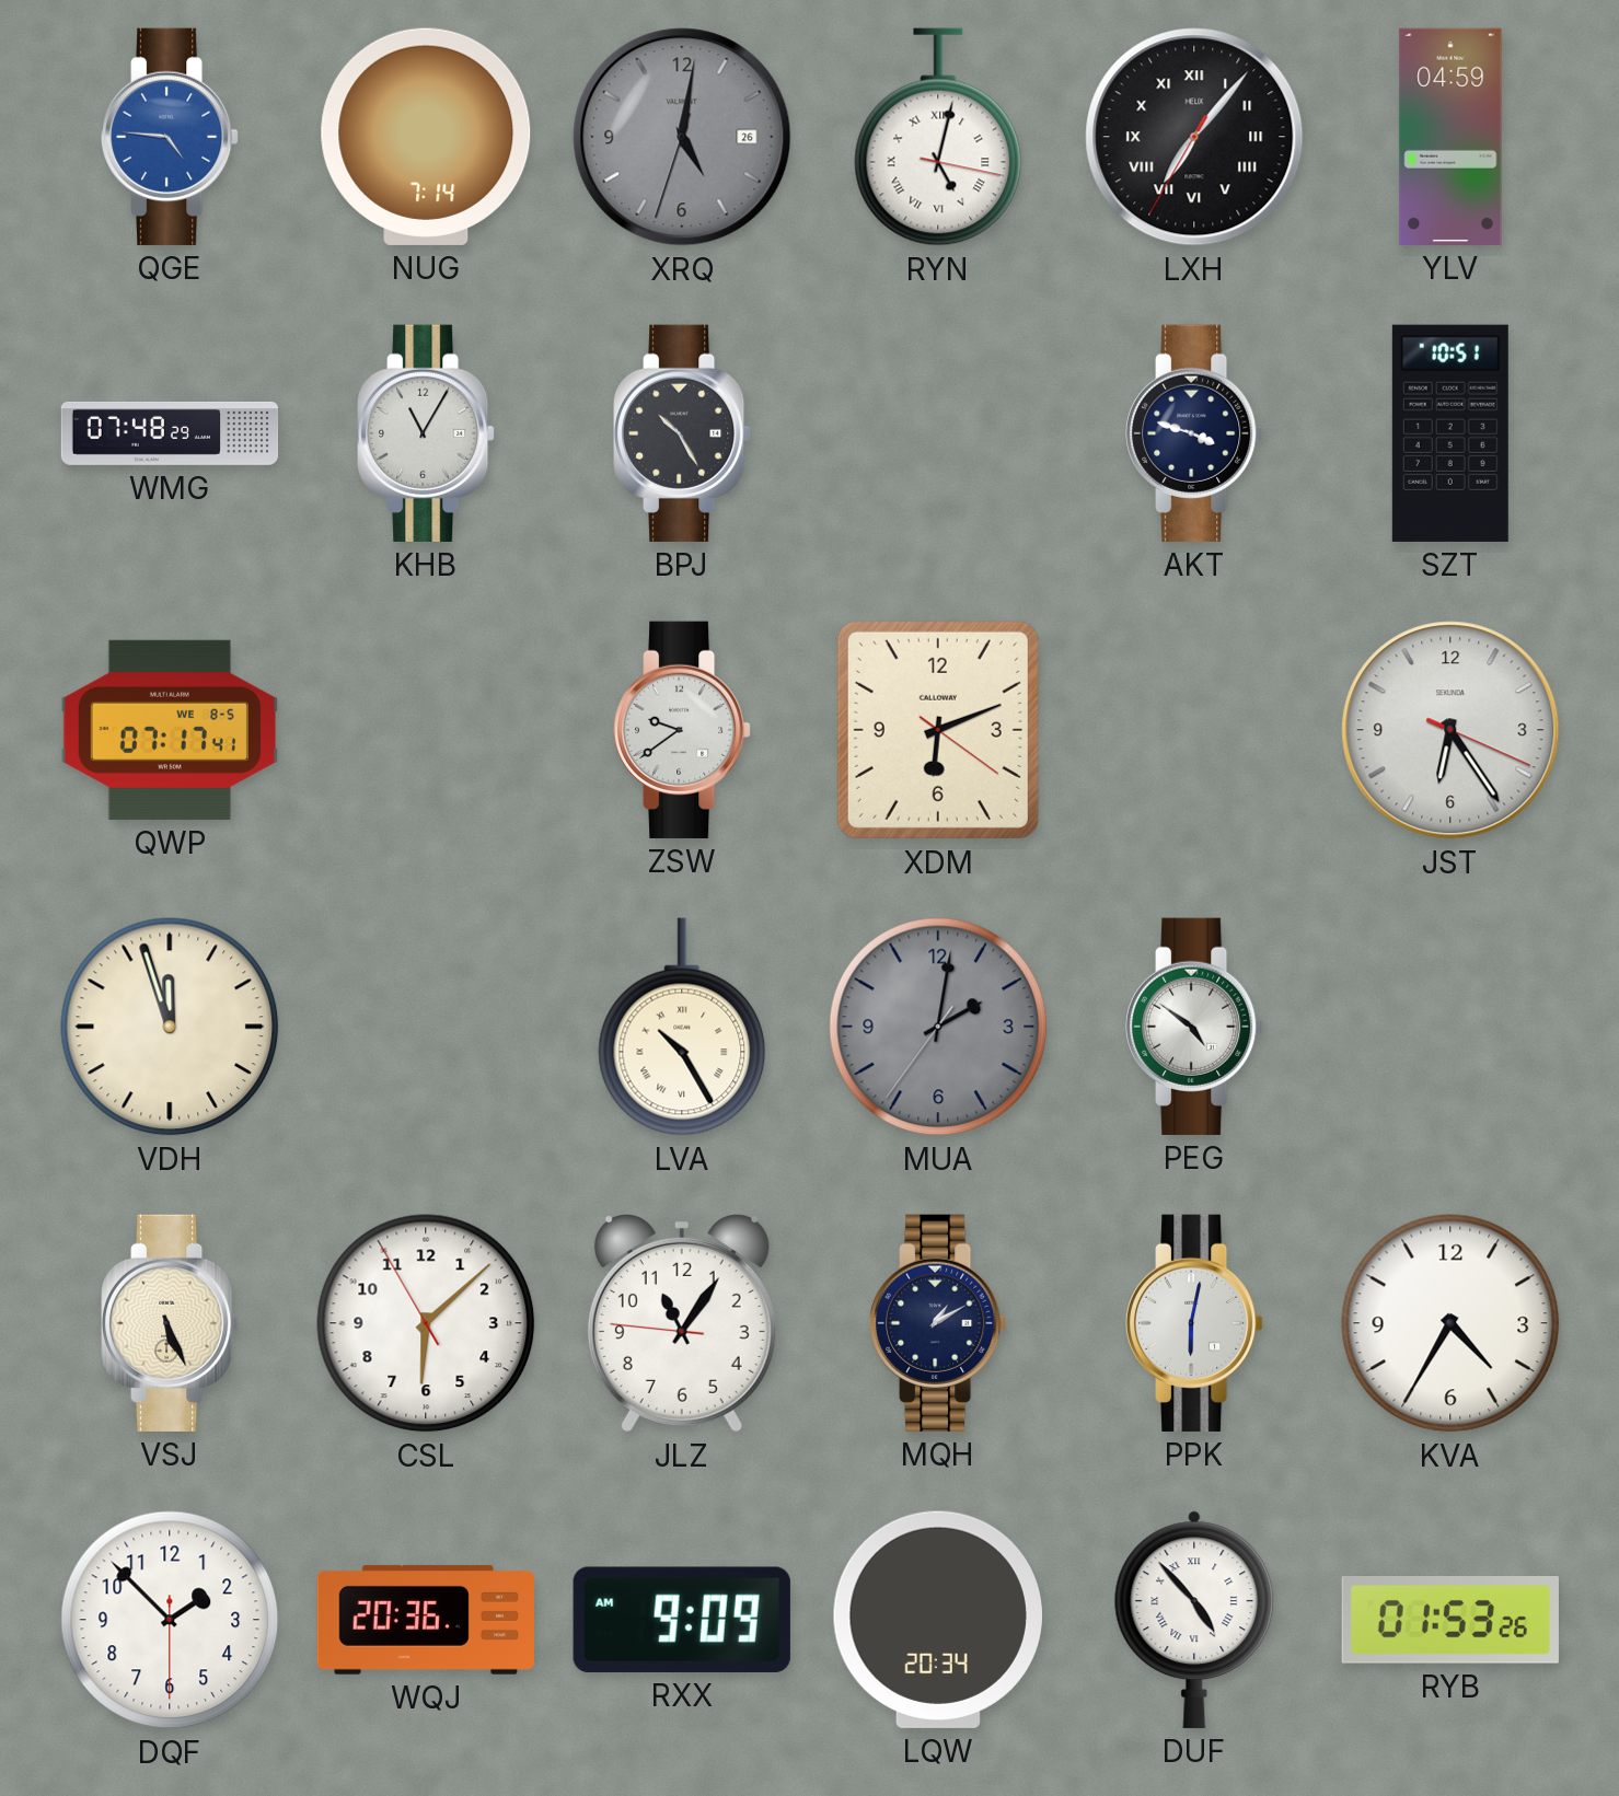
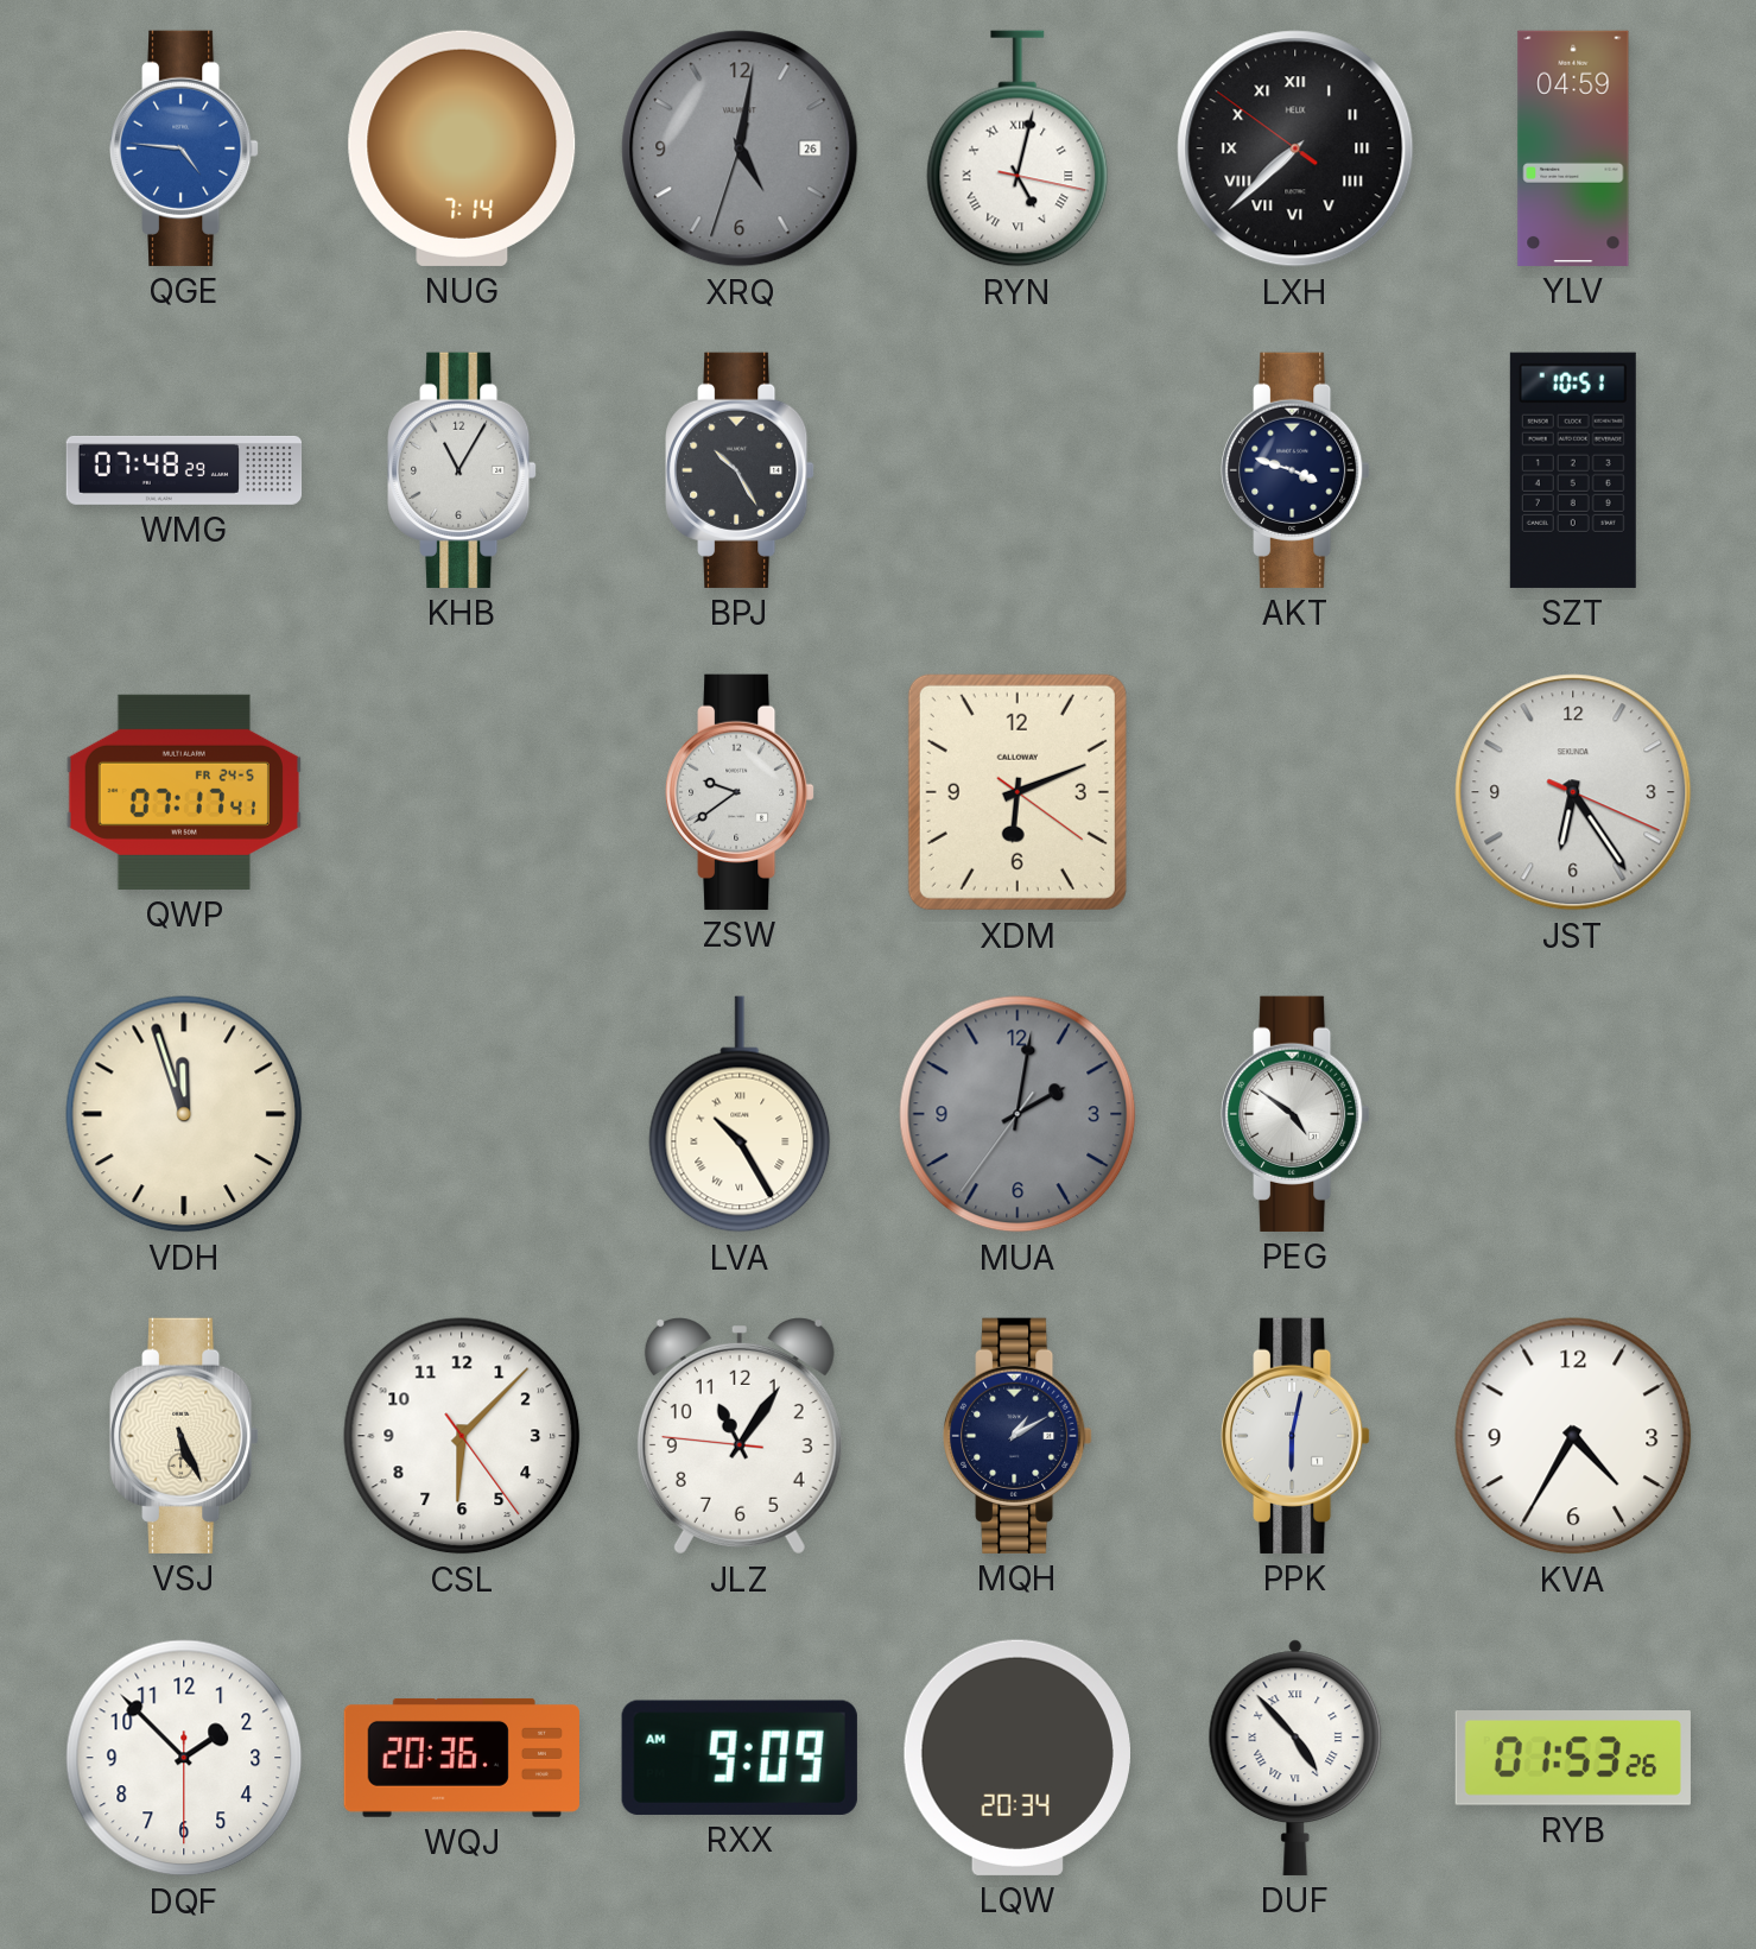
LXH: 7:06 -> 7:37 (1295, 148)
QWP date: WE 8-5 -> FR 24-5 (184, 792)
CSL: 6:07:55 -> 6:07:24 (462, 1436)
